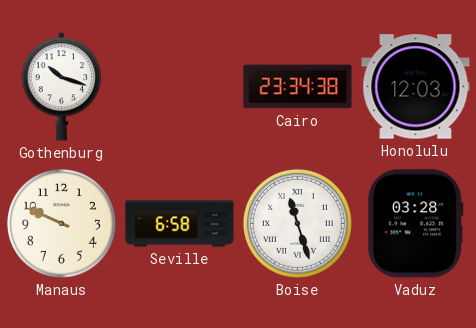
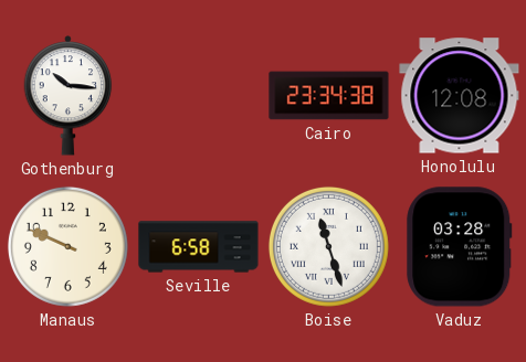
Gothenburg: 10:18 -> 10:16 (69, 96)
Honolulu: 12:03 -> 12:08 (460, 96)
